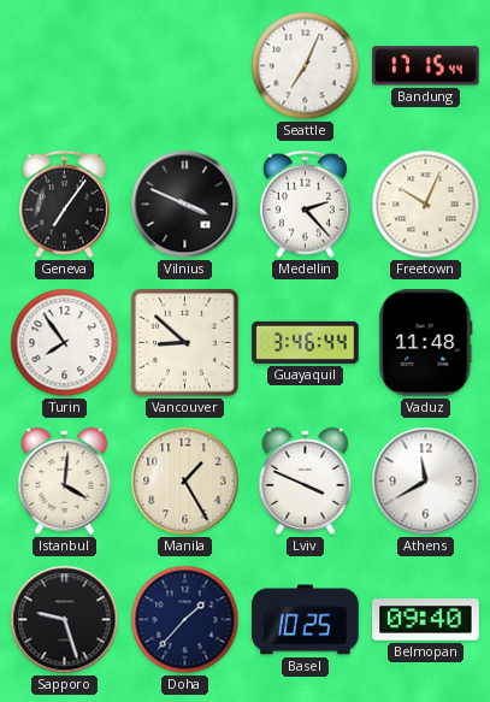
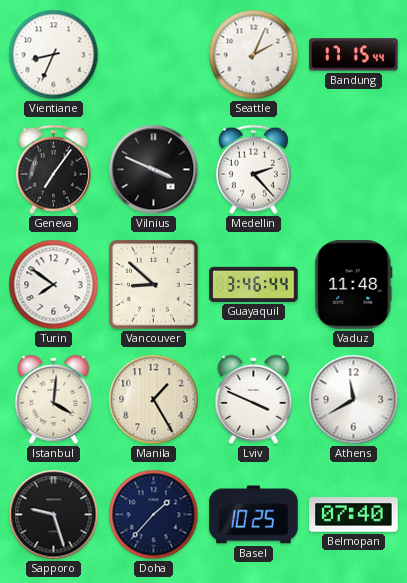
Vientiane: none -> 8:34 (54, 55)
Seattle: 7:04 -> 2:04 (254, 55)
Freetown: 10:04 -> none (426, 205)
Turin: 7:54 -> 7:51 (54, 285)
Belmopan: 09:40 -> 07:40 (354, 515)
